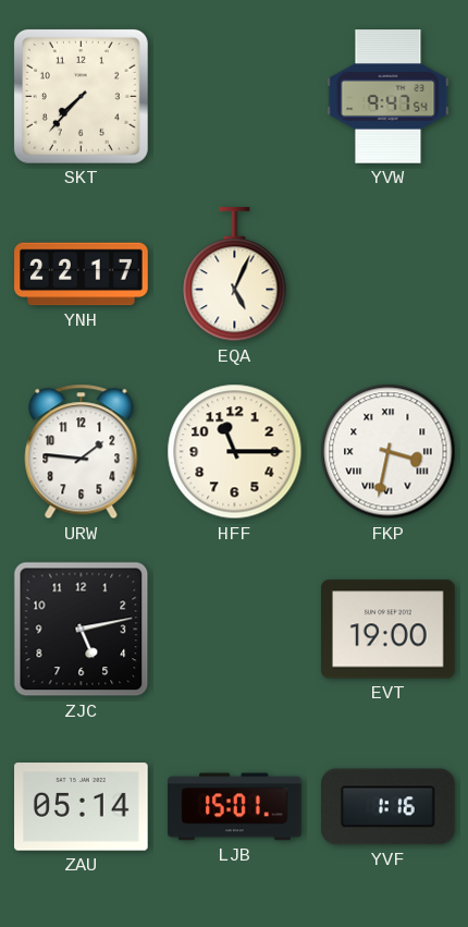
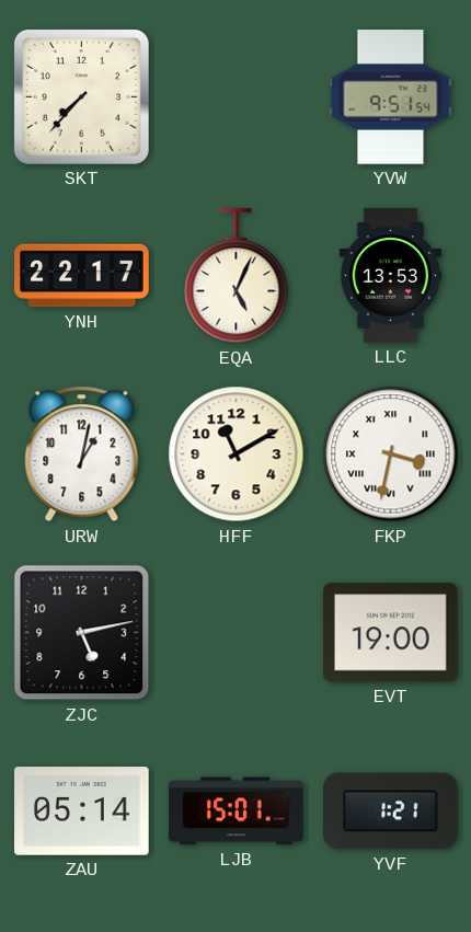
YVW: 9:47 -> 9:51 (391, 97)
LLC: none -> 13:53 (391, 276)
URW: 1:46 -> 1:02 (82, 455)
HFF: 11:15 -> 11:10 (237, 455)
YVF: 1:16 -> 1:21 (391, 812)
